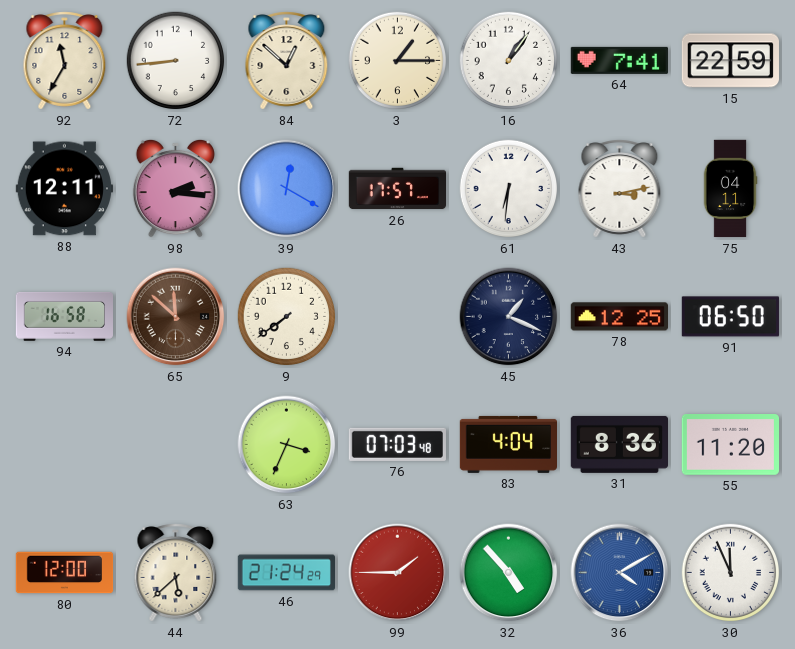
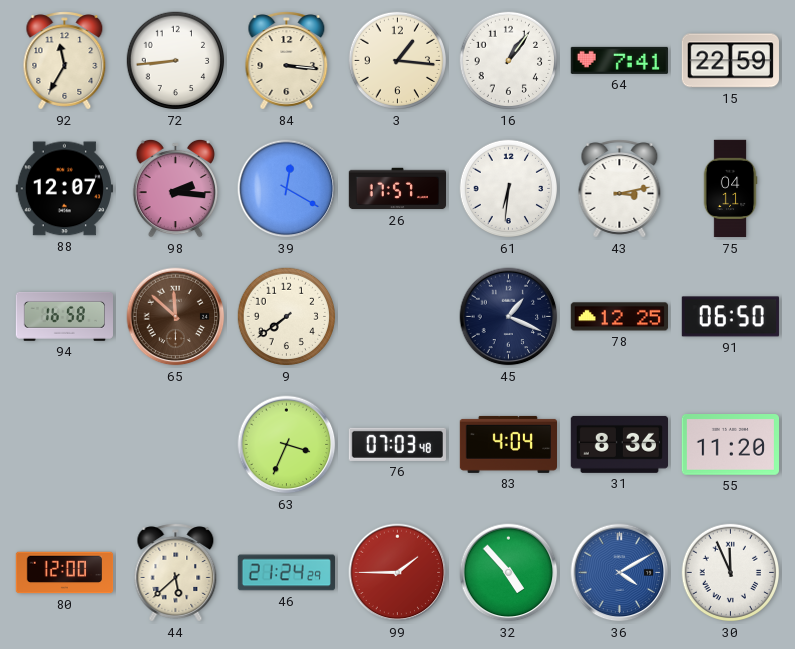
84: 12:52 -> 3:16 (287, 61)
3: 1:15 -> 1:16 (398, 61)
88: 12:11 -> 12:07 (64, 189)
